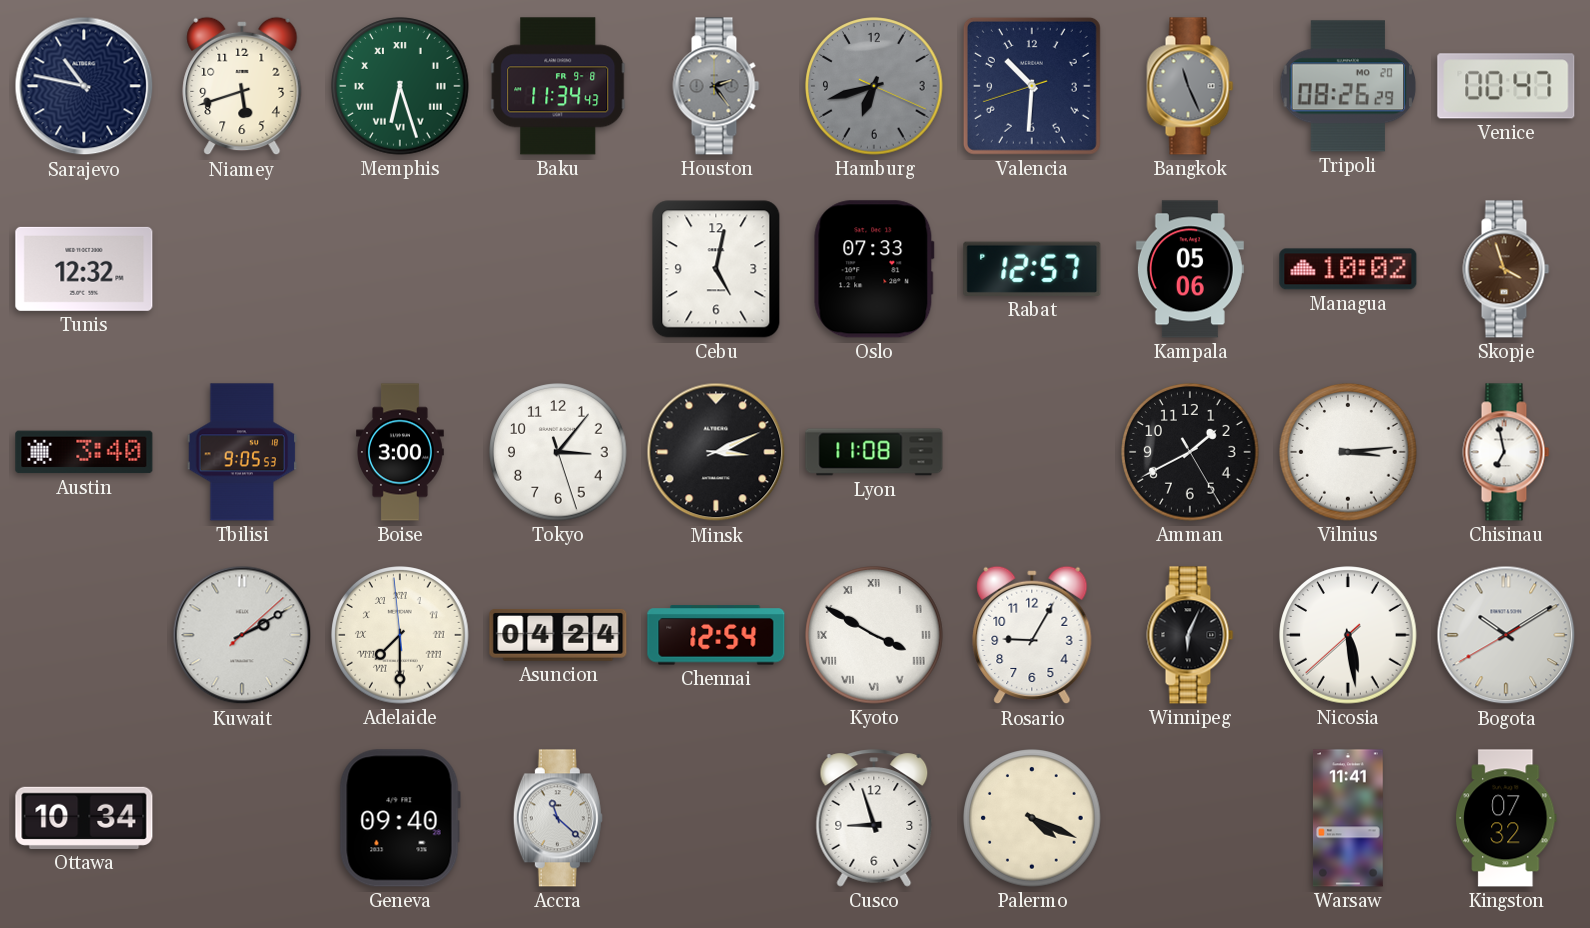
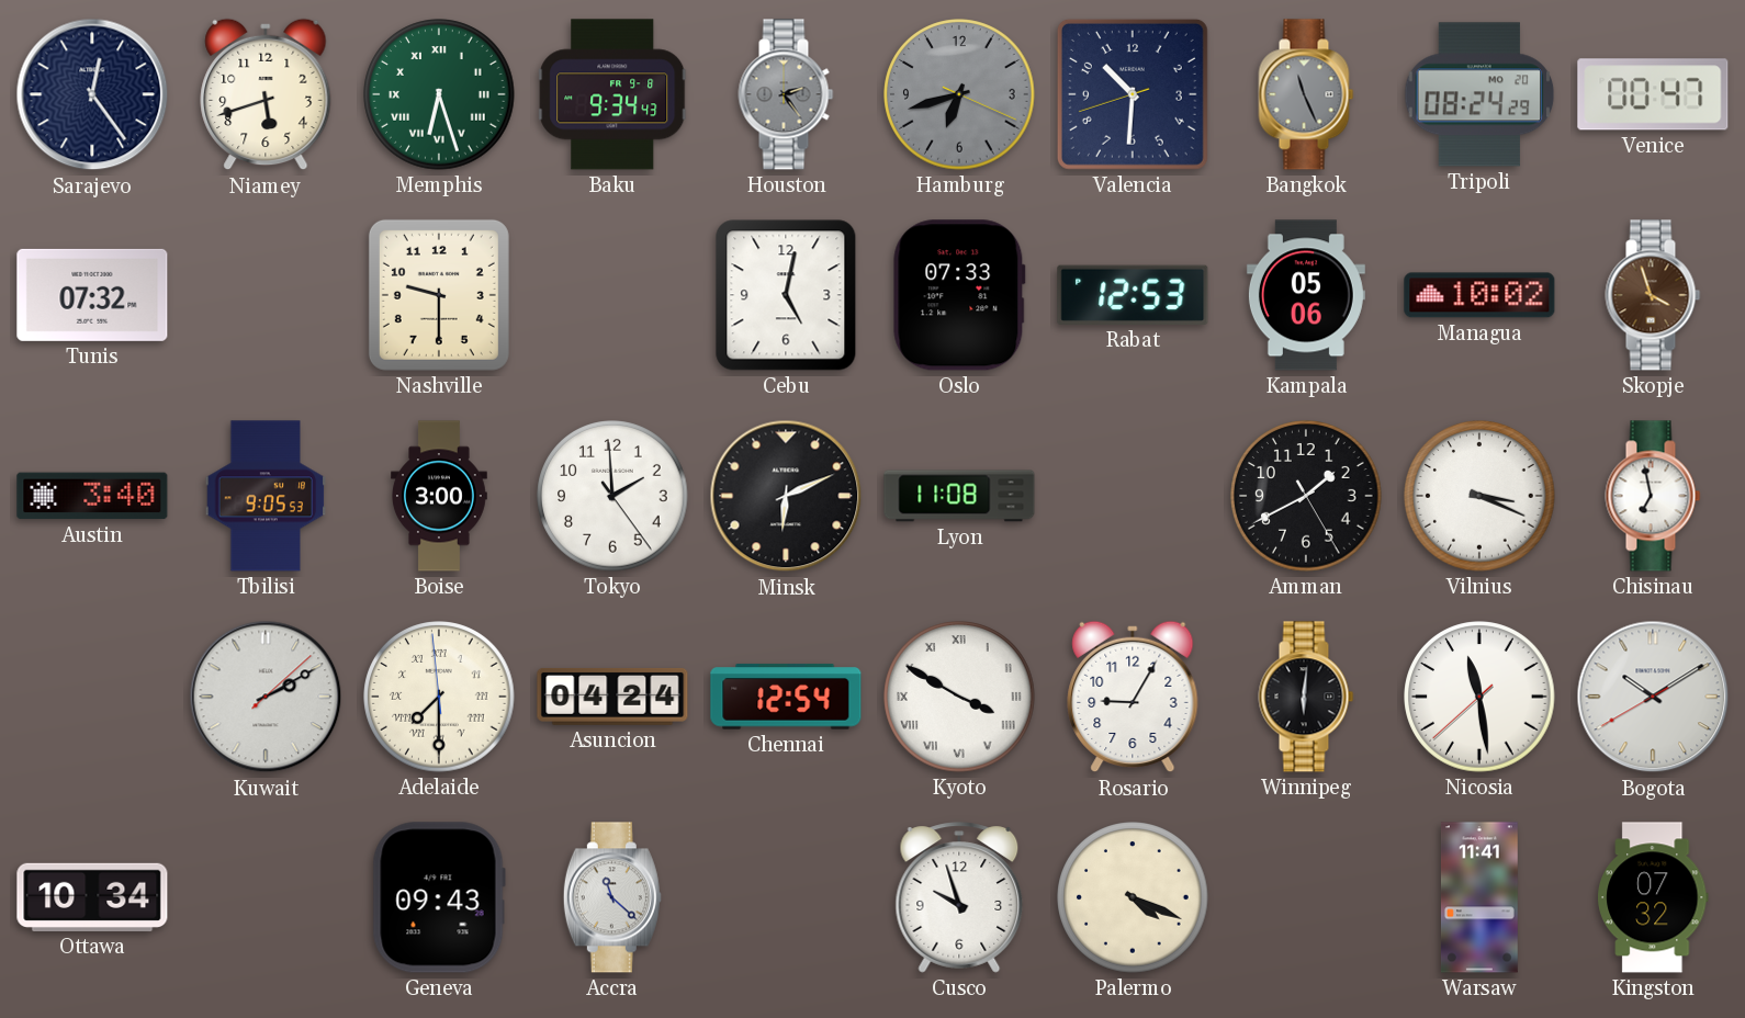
Sarajevo: 10:47 -> 12:24 (92, 94)
Baku: 11:34 -> 9:34 (612, 94)
Tripoli: 08:26 -> 08:24 (1479, 94)
Tunis: 12:32 -> 07:32 (92, 295)
Nashville: none -> 9:30 (439, 295)
Rabat: 12:57 -> 12:53 (1133, 295)
Tokyo: 3:06 -> 1:59 (612, 496)
Minsk: 3:11 -> 6:11 (786, 496)
Vilnius: 3:14 -> 3:19 (1479, 496)
Winnipeg: 6:04 -> 6:01 (1306, 697)
Nicosia: 5:28 -> 11:28 (1479, 697)
Geneva: 09:40 -> 09:43 (439, 897)
Cusco: 8:57 -> 9:57 (959, 897)
